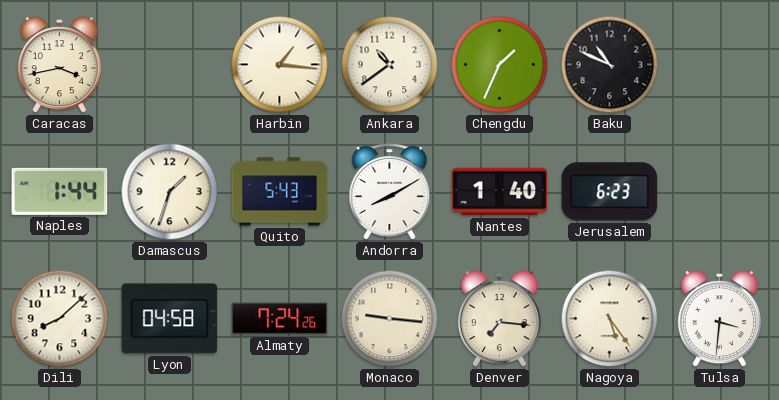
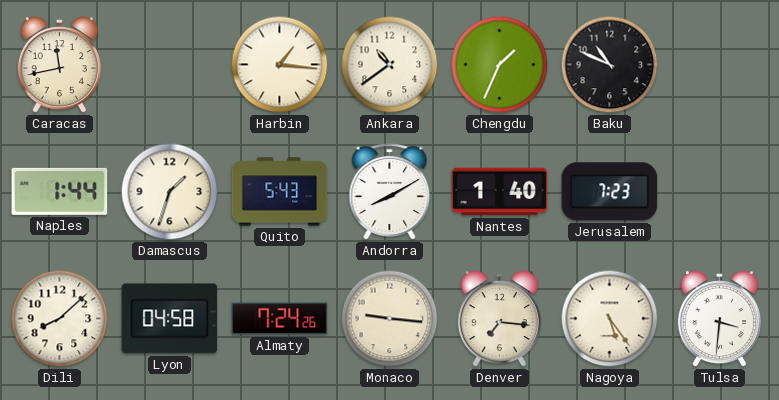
Caracas: 3:43 -> 11:43 (59, 65)
Jerusalem: 6:23 -> 7:23 (610, 192)
